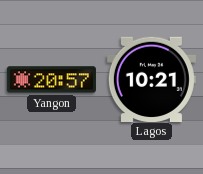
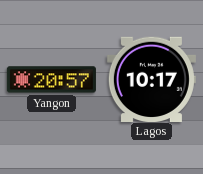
Lagos: 10:21 -> 10:17 (151, 79)
